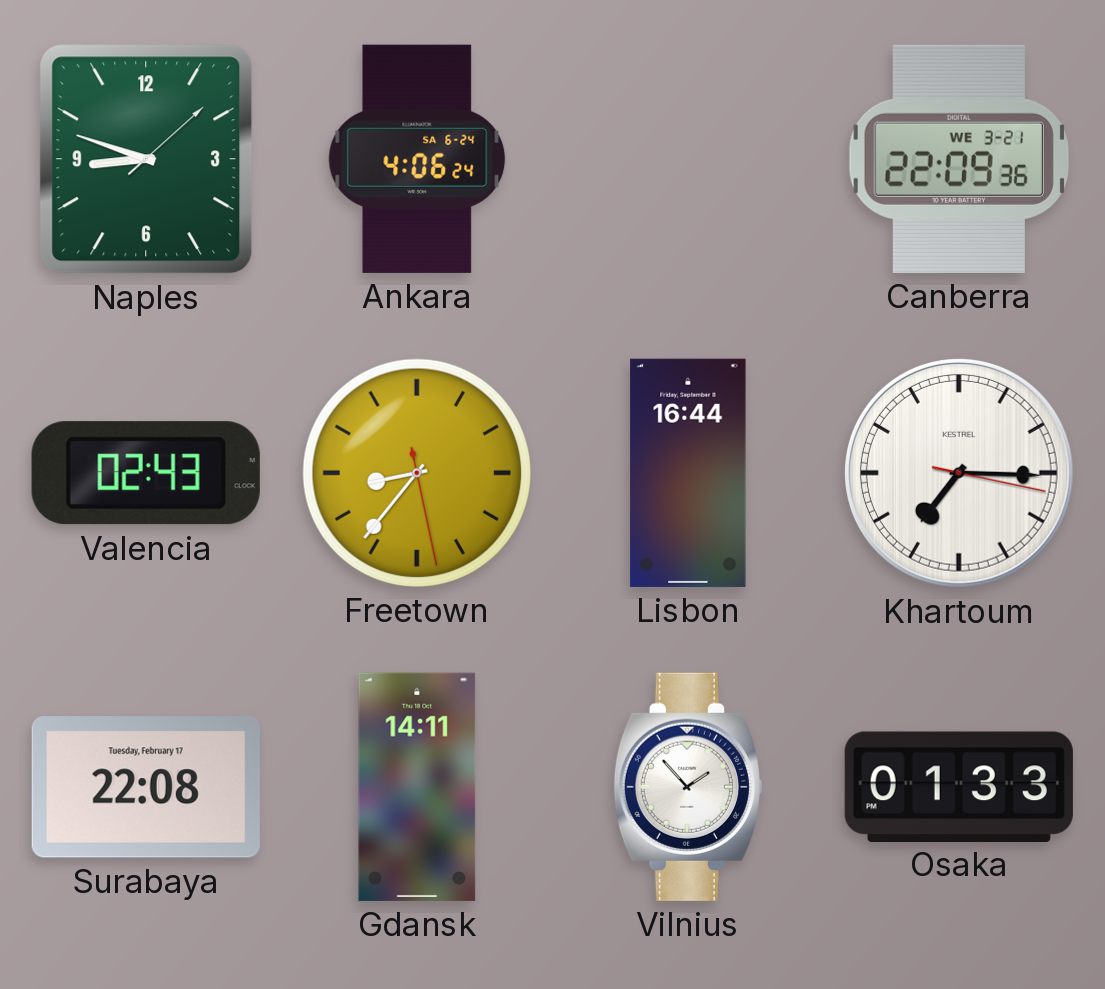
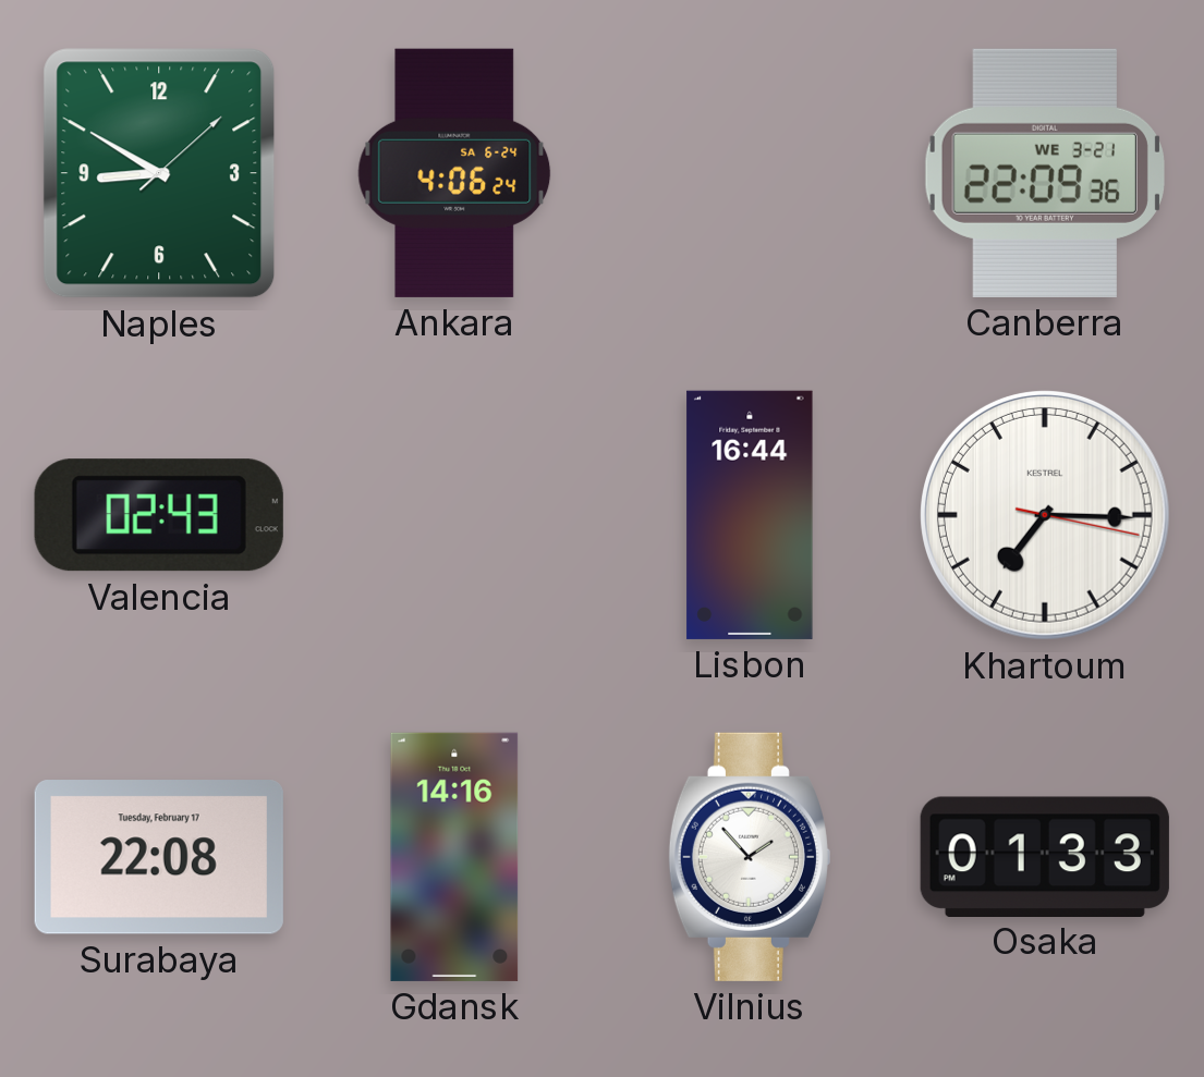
Naples: 8:48 -> 8:50 (159, 173)
Freetown: 8:36 -> none (417, 473)
Gdansk: 14:11 -> 14:16 (454, 857)
